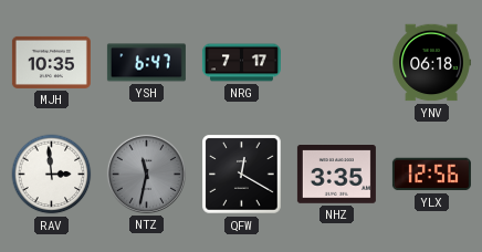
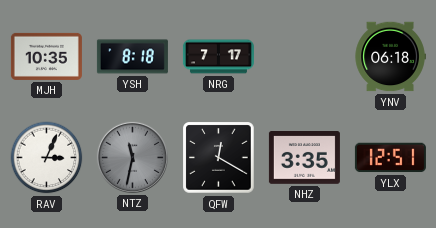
YSH: 6:47 -> 8:18 (132, 57)
RAV: 2:59 -> 3:04 (47, 158)
YLX: 12:56 -> 12:51 (390, 158)
